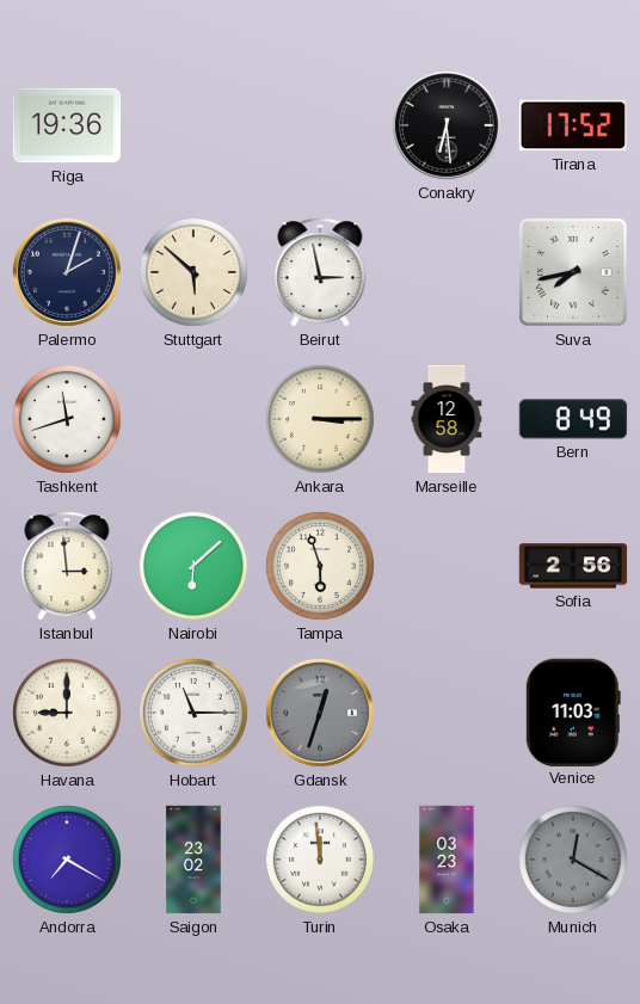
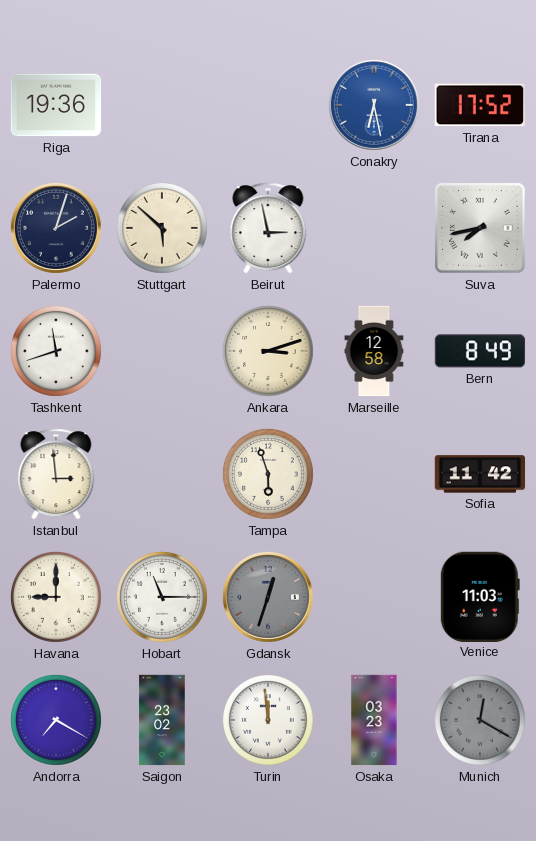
Conakry: 6:29 -> 6:28 (374, 105)
Conakry dial: black -> blue (374, 105)
Ankara: 3:15 -> 3:12 (268, 351)
Nairobi: 6:08 -> none (193, 566)
Sofia: 2:56 -> 11:42 (480, 474)
